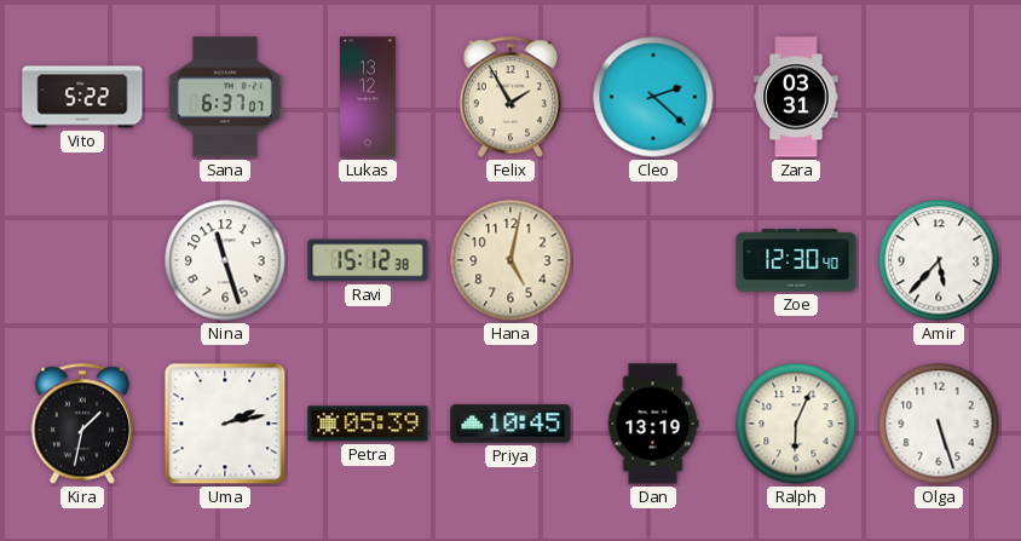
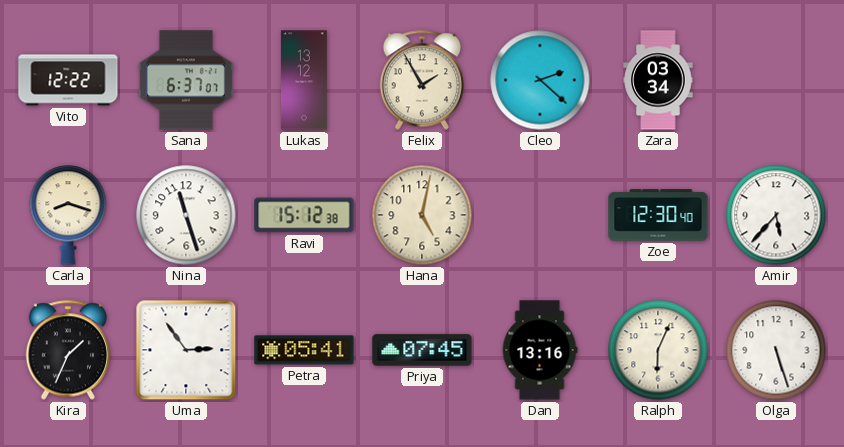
Vito: 5:22 -> 12:22 (68, 80)
Zara: 03:31 -> 03:34 (658, 80)
Carla: none -> 8:18 (68, 215)
Kira: 1:32 -> 1:34 (67, 350)
Uma: 2:13 -> 2:54 (186, 350)
Petra: 05:39 -> 05:41 (304, 350)
Priya: 10:45 -> 07:45 (422, 350)
Dan: 13:19 -> 13:16 (540, 350)
